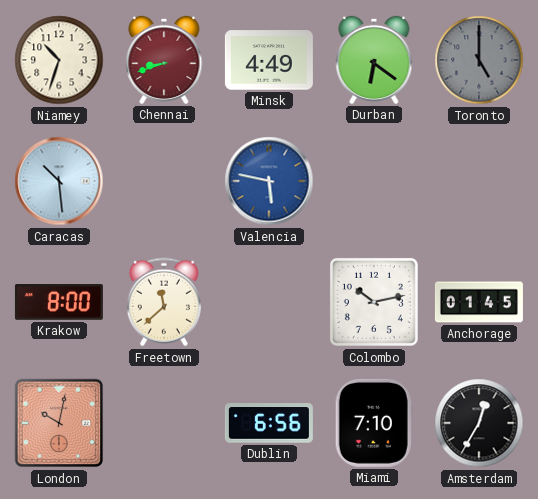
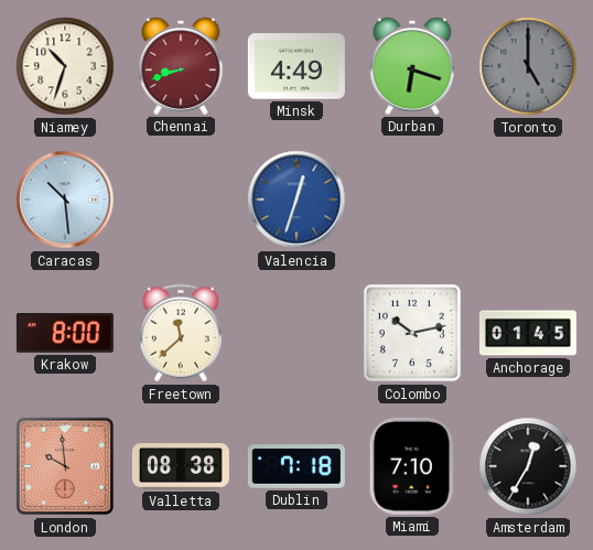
Durban: 6:21 -> 6:18 (412, 66)
Valencia: 5:47 -> 12:33 (296, 199)
London: 10:02 -> 9:59 (65, 466)
Valletta: none -> 08:38 (181, 466)
Dublin: 6:56 -> 7:18 (296, 466)
